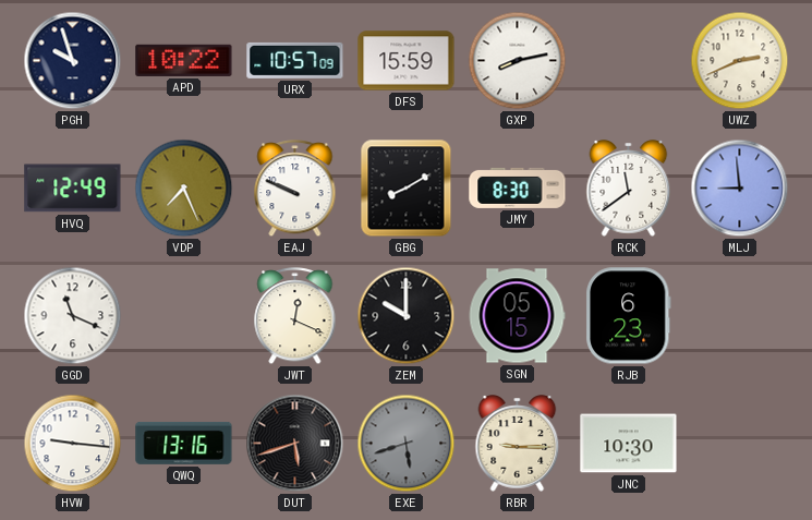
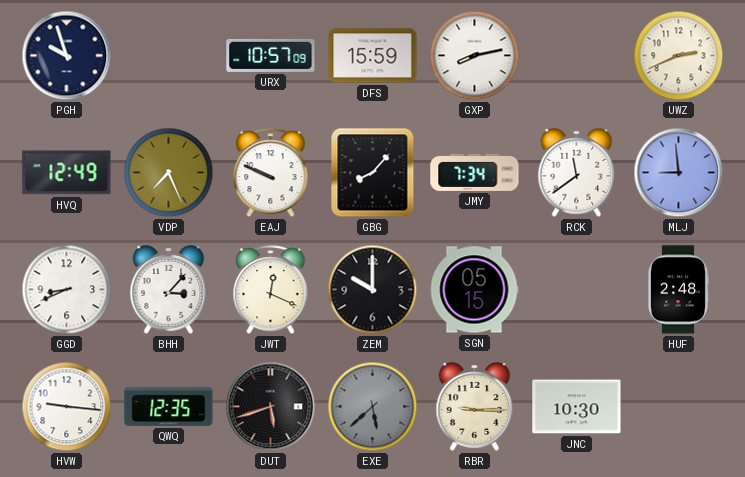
APD: 10:22 -> none (184, 60)
GBG: 8:10 -> 8:07 (373, 173)
JMY: 8:30 -> 7:34 (475, 172)
GGD: 11:19 -> 8:41 (67, 290)
BHH: none -> 3:07 (169, 290)
RJB: 6:23 -> none (629, 316)
HUF: none -> 2:48 (679, 290)
QWQ: 13:16 -> 12:35 (169, 406)
EXE: 5:42 -> 5:38 (373, 407)
